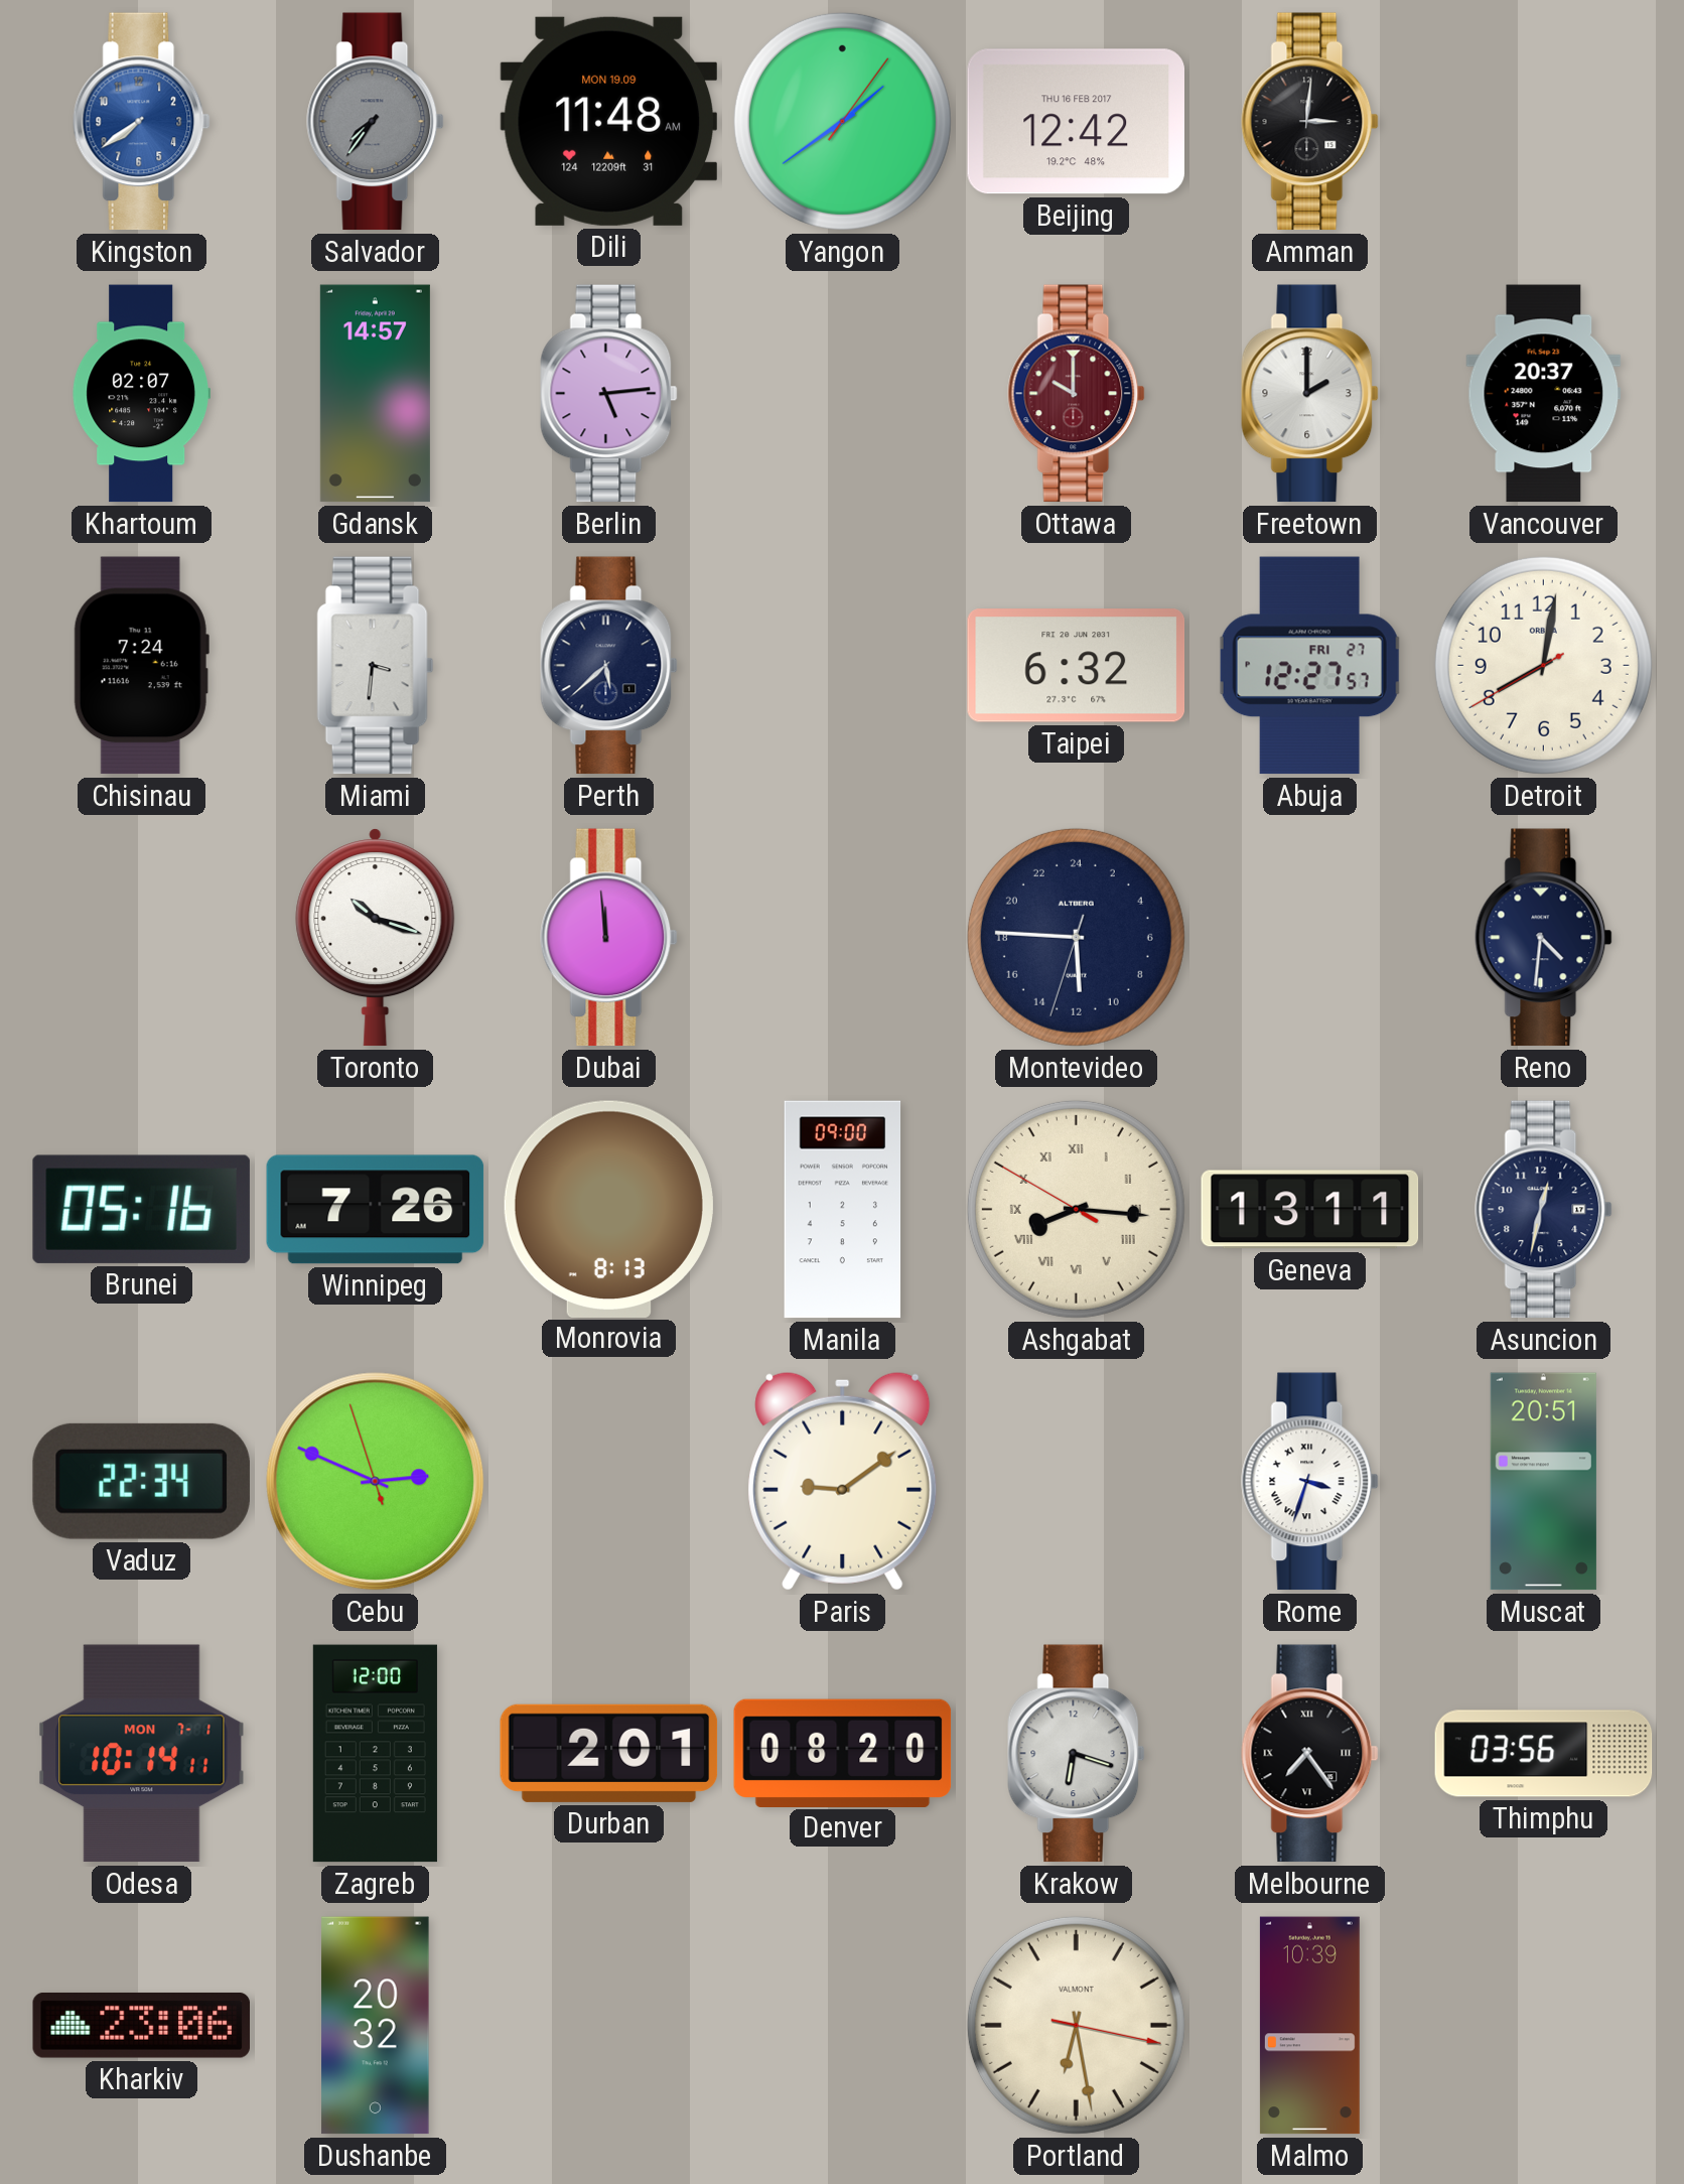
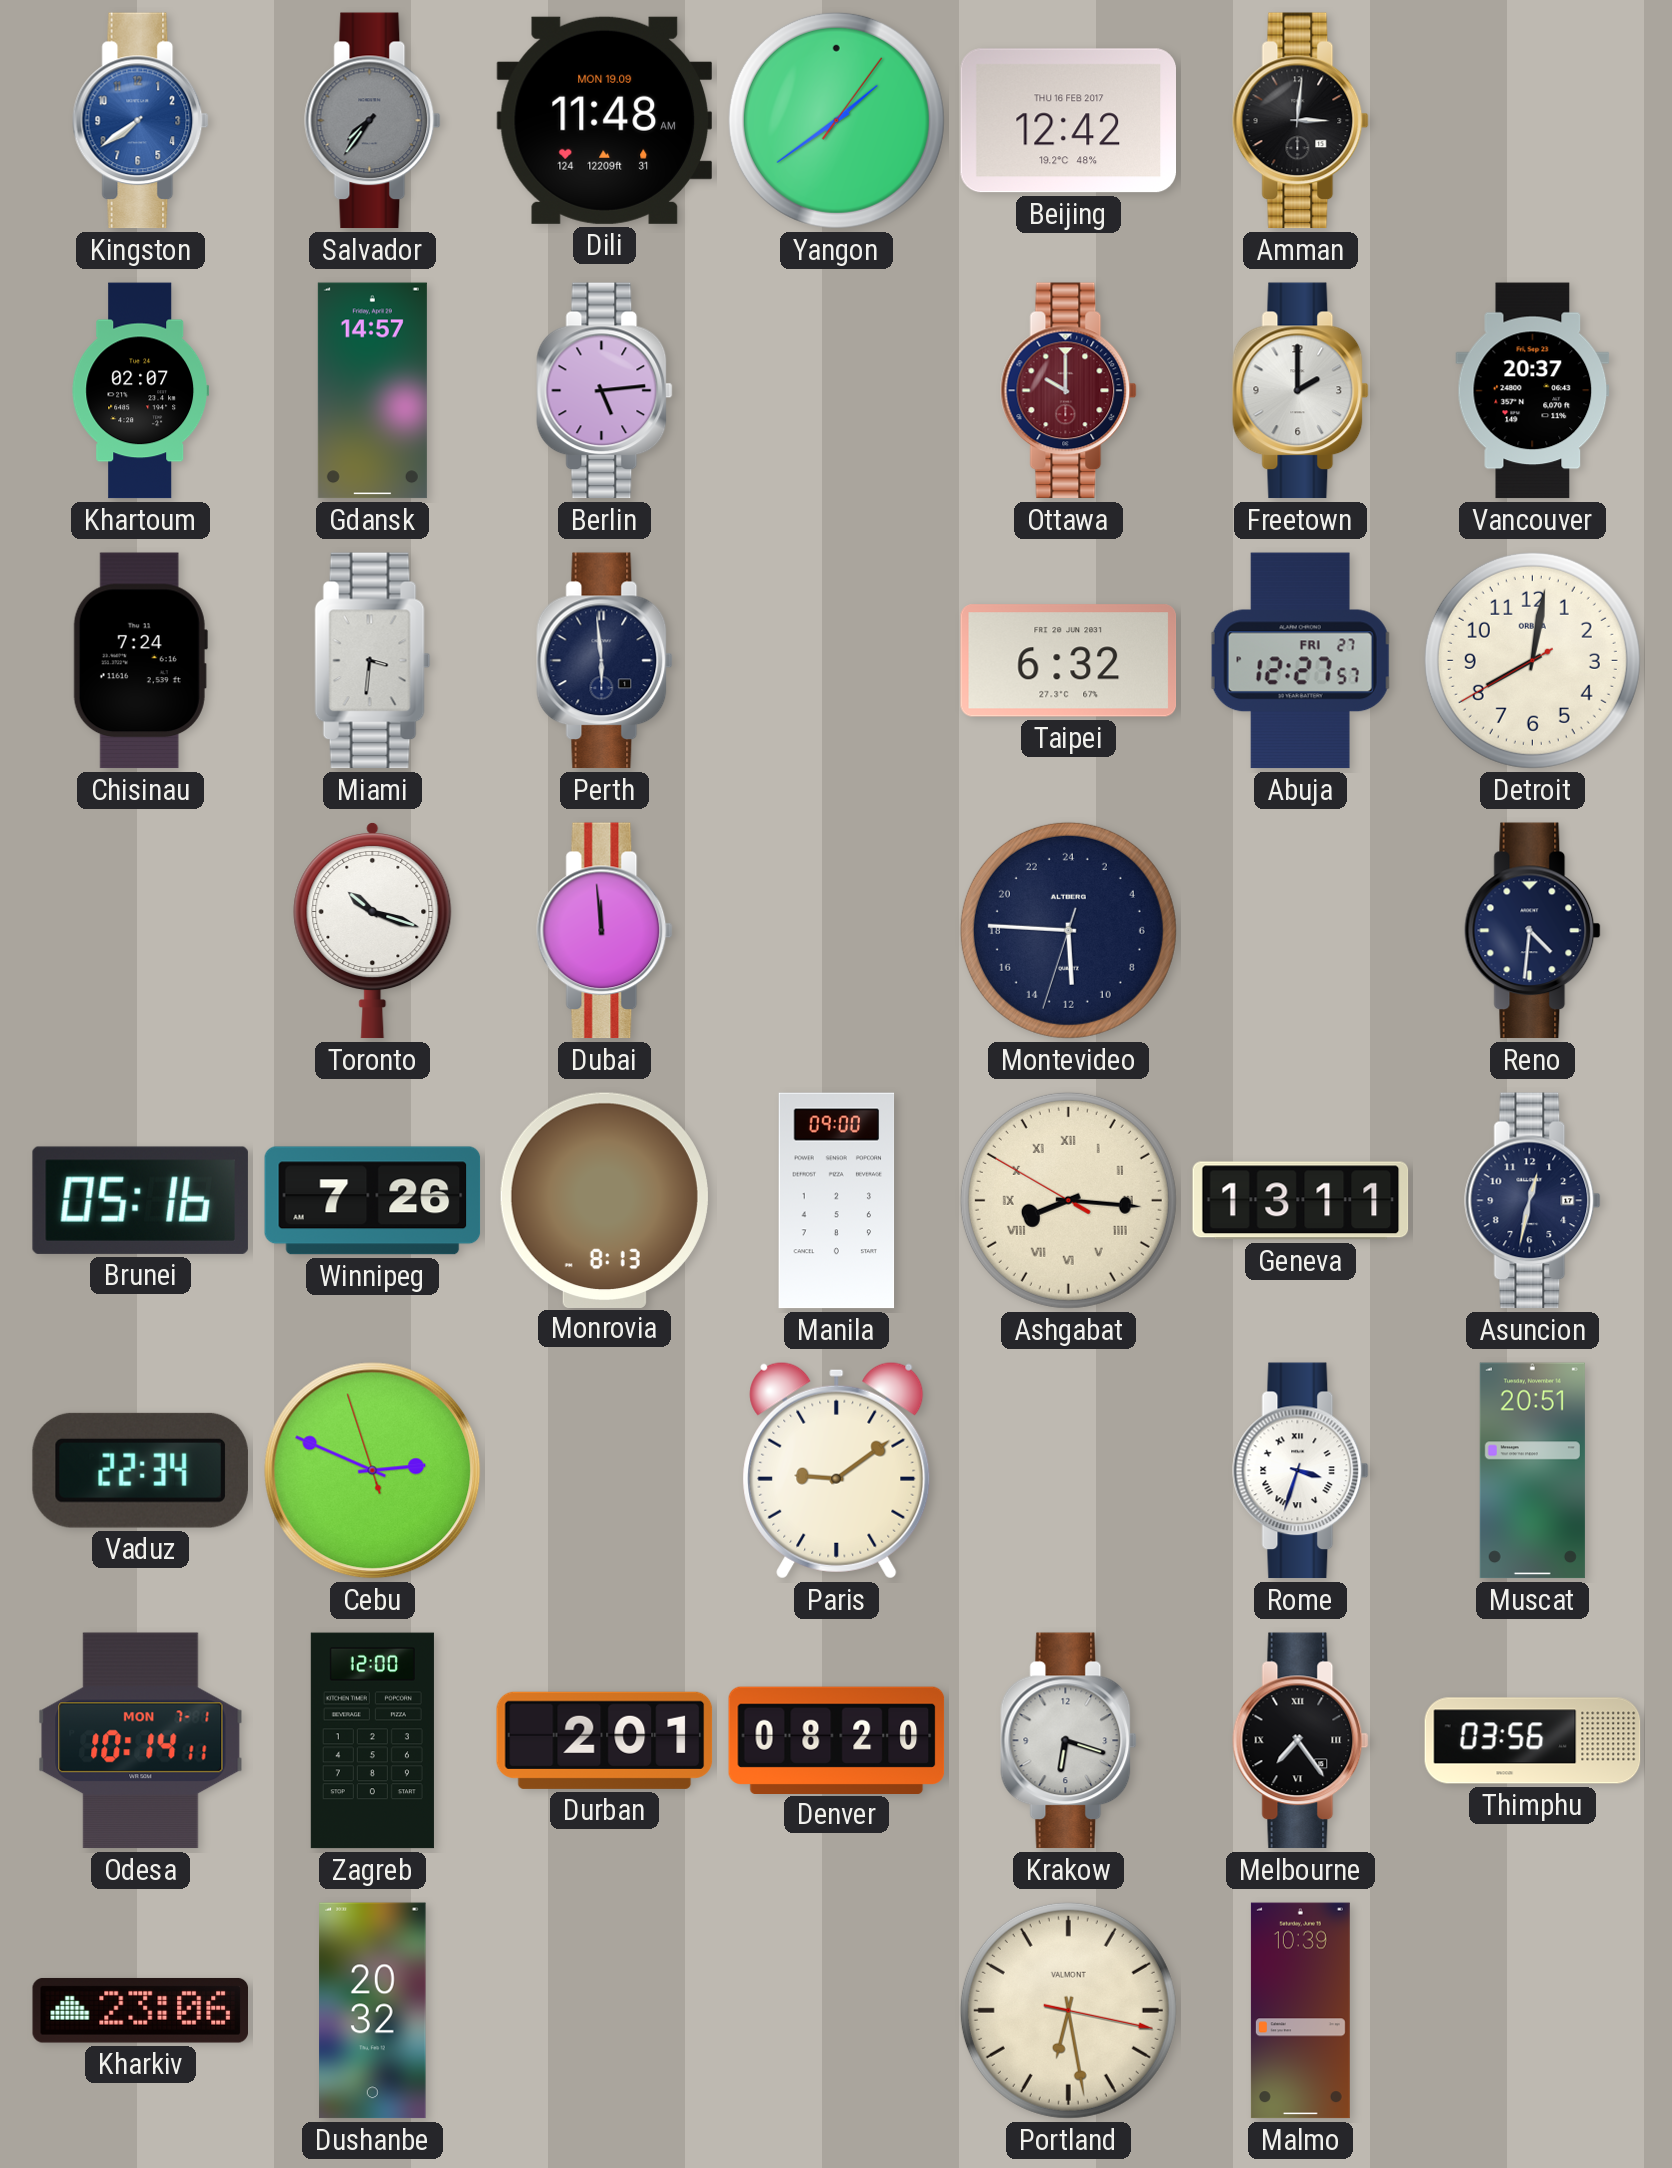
Perth: 5:38 -> 5:59 (605, 661)
